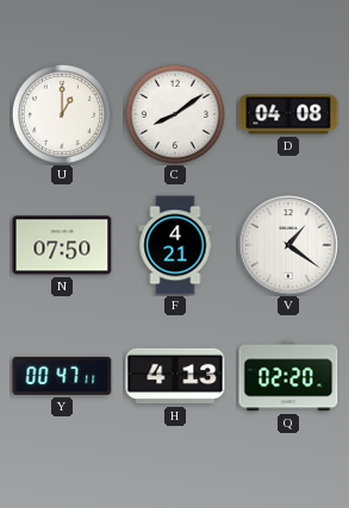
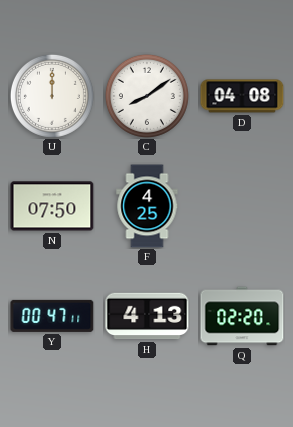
U: 1:00 -> 12:00 (52, 96)
F: 4:21 -> 4:25 (147, 206)
V: 1:21 -> none (289, 246)
